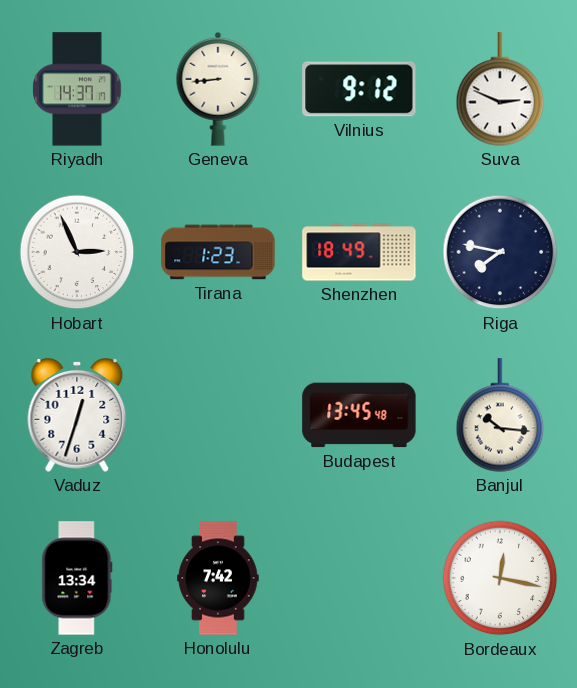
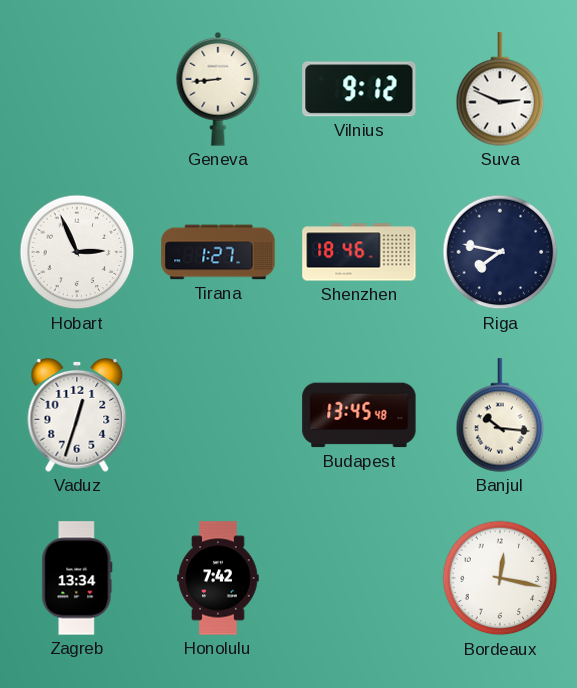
Riyadh: 14:37 -> none (77, 89)
Tirana: 1:23 -> 1:27 (218, 252)
Shenzhen: 18:49 -> 18:46 (359, 252)
